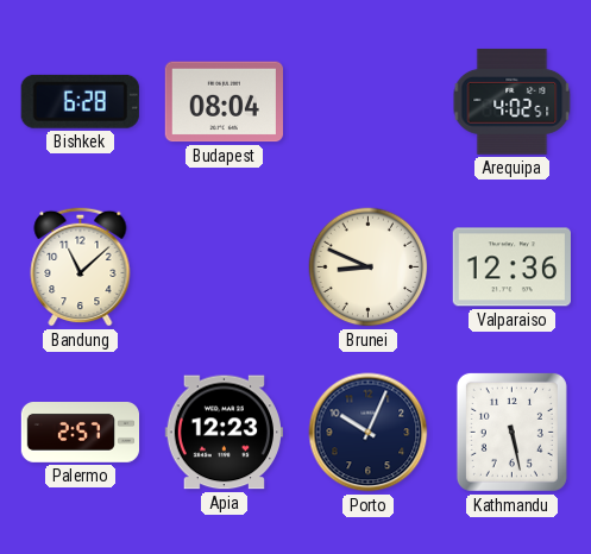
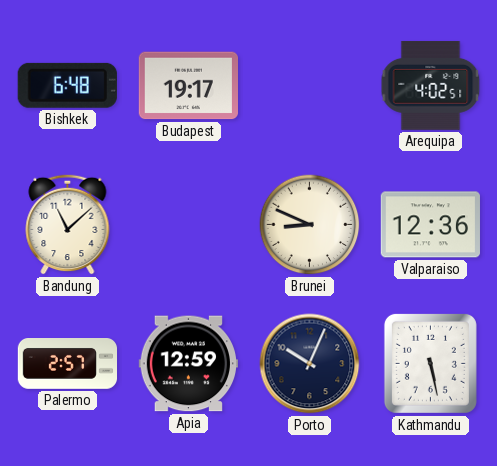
Bishkek: 6:28 -> 6:48 (67, 85)
Budapest: 08:04 -> 19:17 (188, 86)
Apia: 12:23 -> 12:59 (188, 364)
